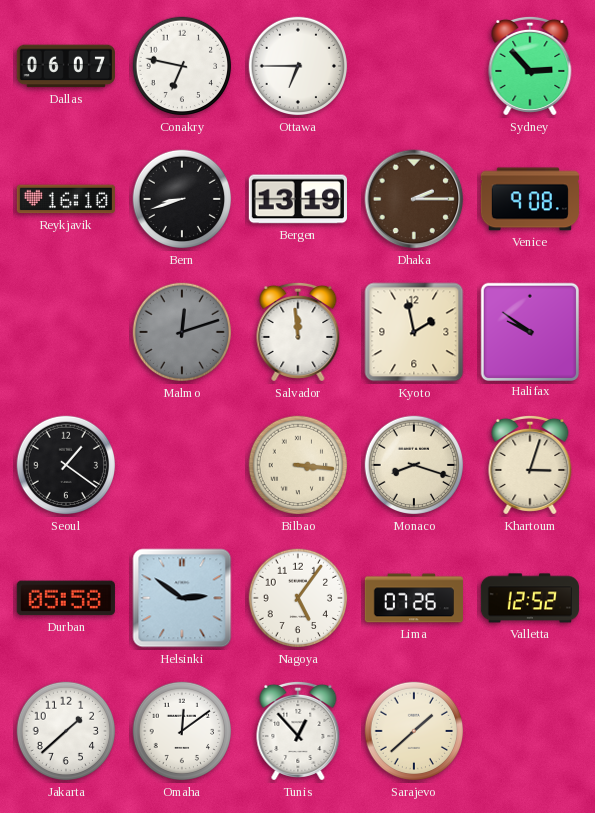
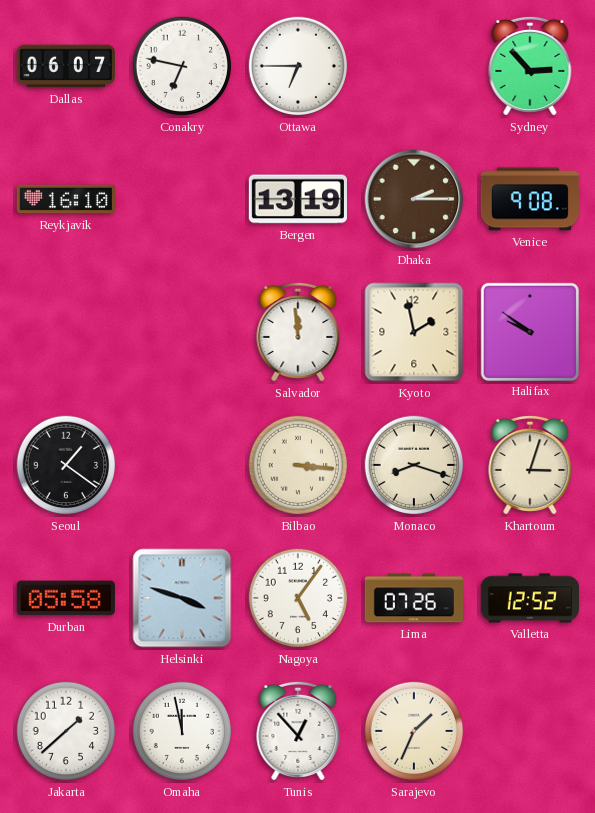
Bern: 8:42 -> none (182, 199)
Malmo: 12:12 -> none (182, 332)
Helsinki: 2:51 -> 3:48 (182, 598)
Omaha: 12:09 -> 11:58 (182, 731)
Sarajevo: 1:38 -> 1:34 (414, 731)
